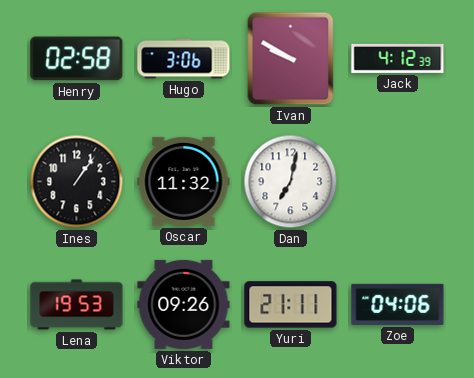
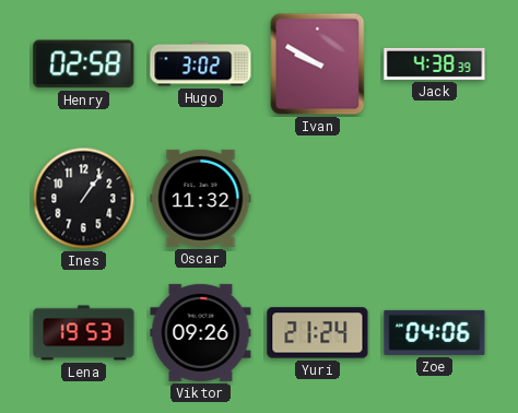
Hugo: 3:06 -> 3:02 (201, 64)
Jack: 4:12 -> 4:38 (435, 63)
Dan: 7:02 -> none (291, 182)
Yuri: 21:11 -> 21:24 (318, 333)
